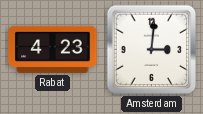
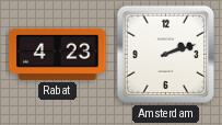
Amsterdam: 3:01 -> 2:12 (166, 55)
